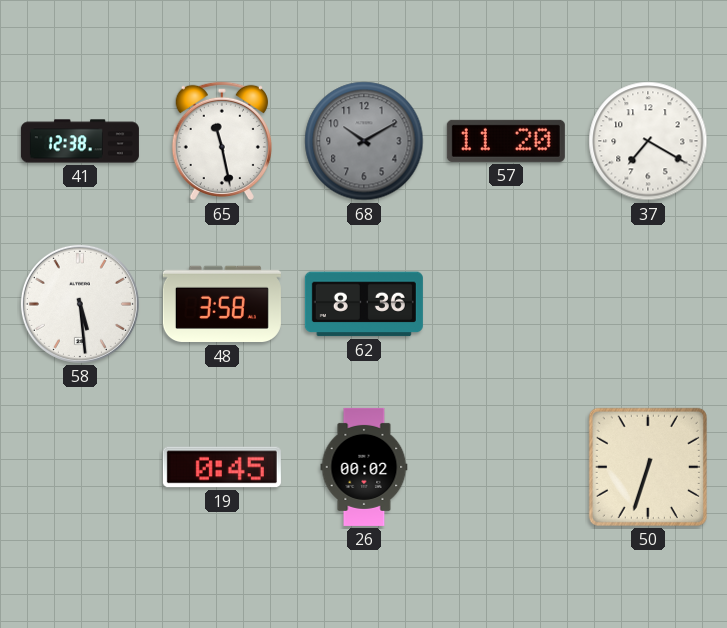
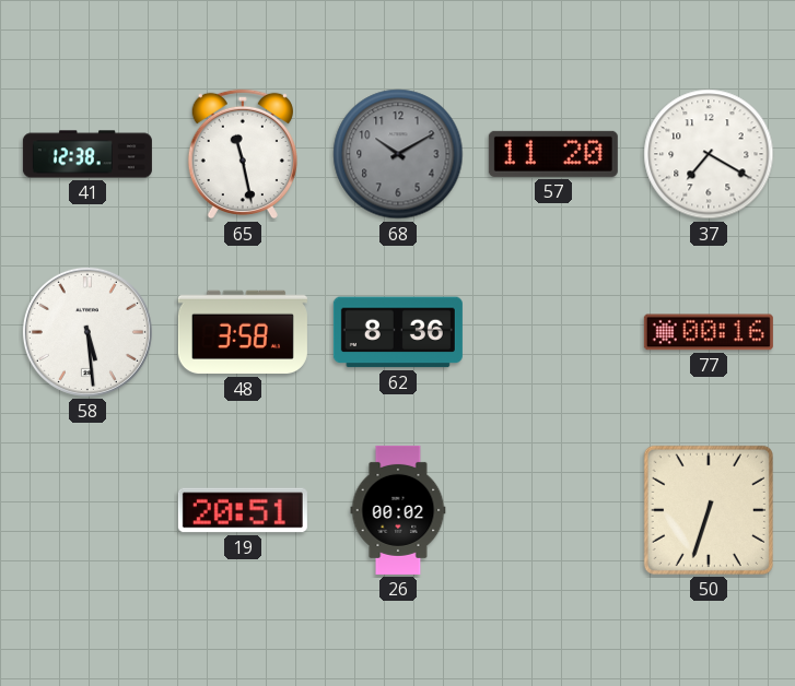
77: none -> 00:16 (709, 332)
19: 0:45 -> 20:51 (243, 510)
